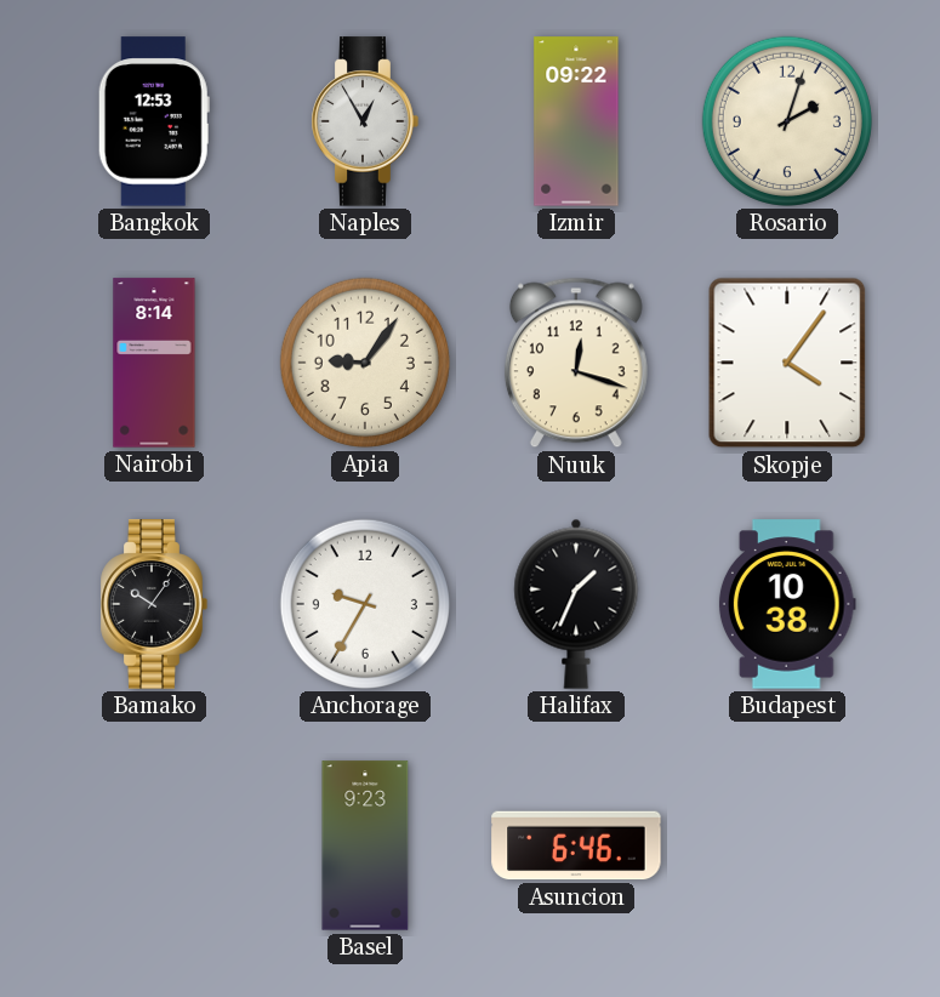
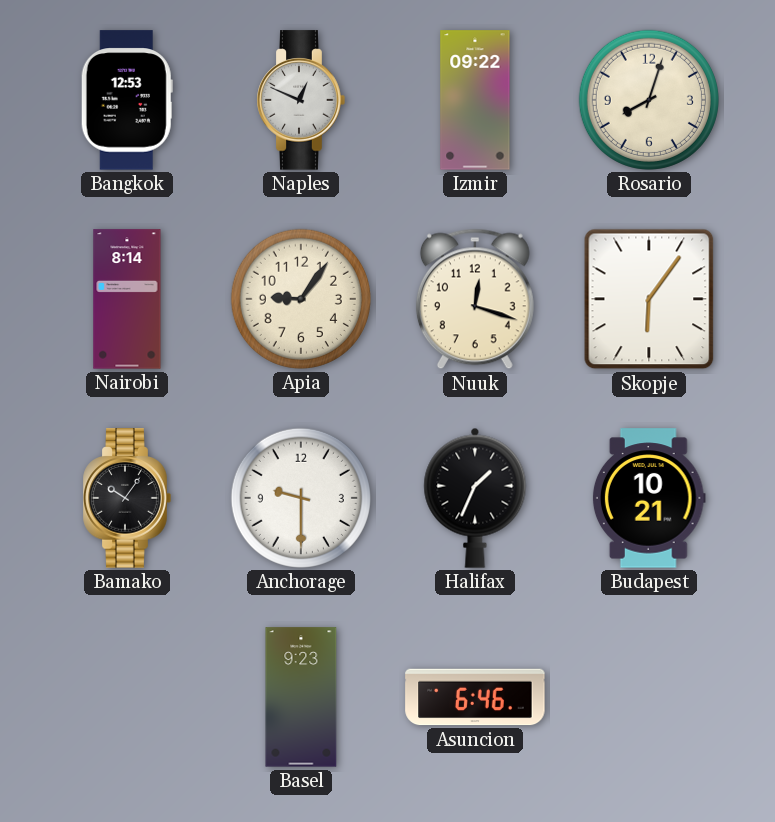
Naples: 12:55 -> 12:49 (301, 100)
Rosario: 2:03 -> 8:03 (649, 100)
Skopje: 4:06 -> 6:06 (649, 299)
Anchorage: 9:35 -> 9:30 (301, 498)
Budapest: 10:38 -> 10:21 (649, 498)
